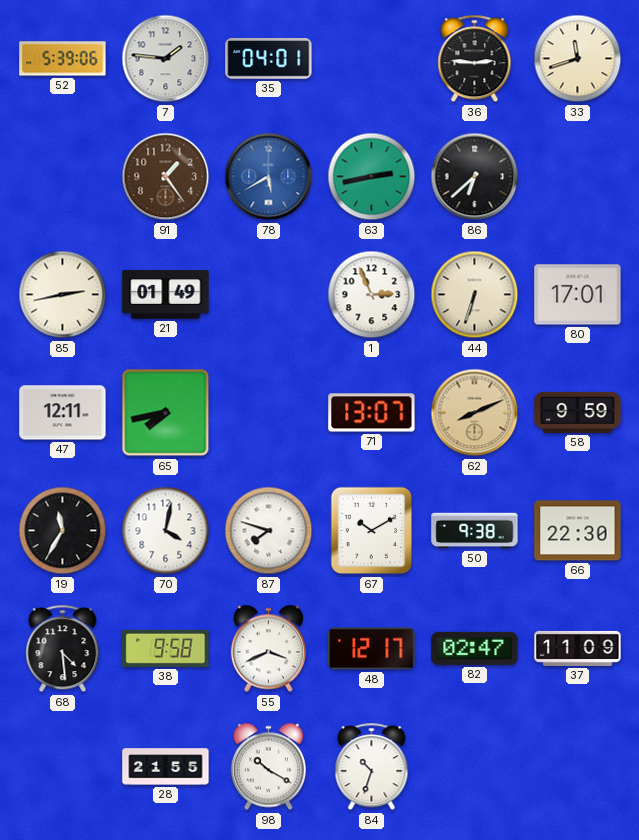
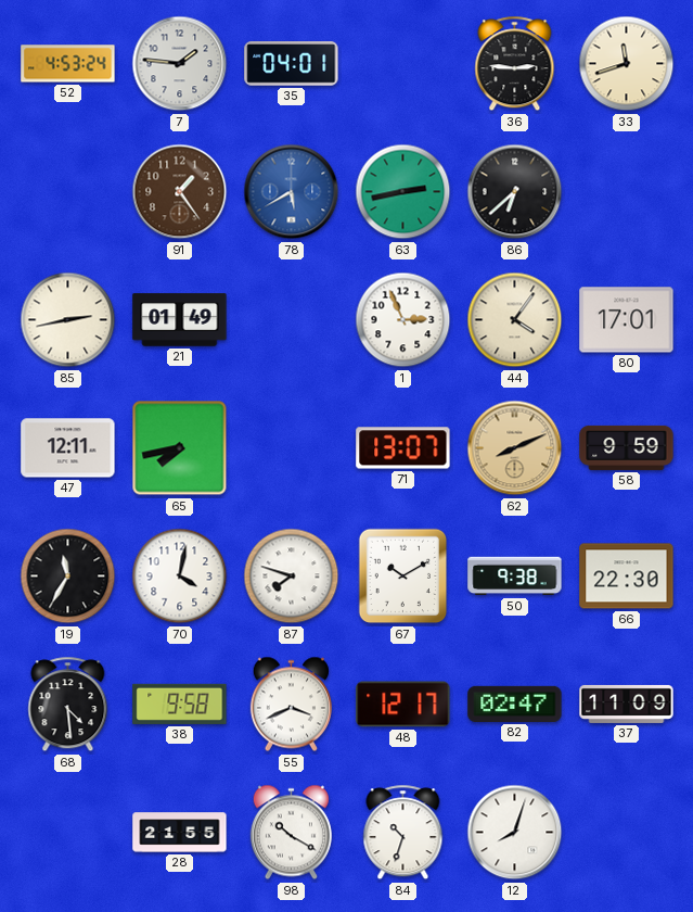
52: 5:39 -> 4:53 (68, 64)
44: 6:33 -> 4:06 (515, 320)
12: none -> 8:03 (515, 833)
